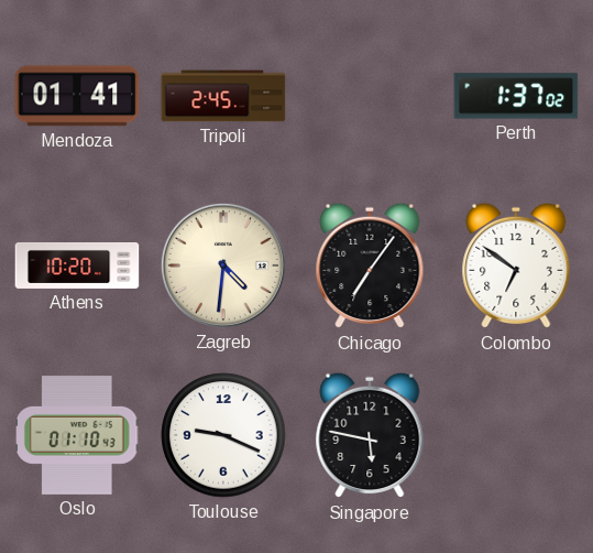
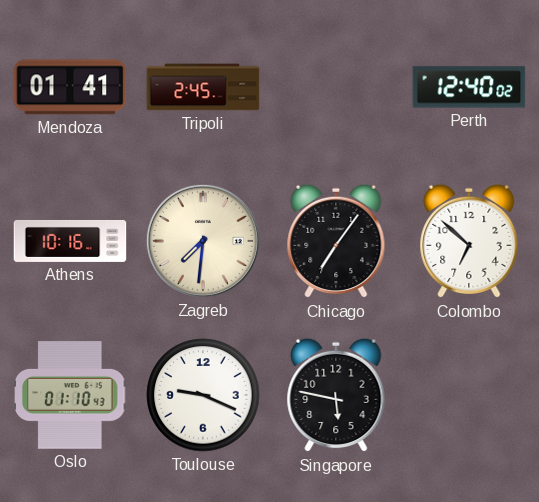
Perth: 1:37 -> 12:40 (469, 87)
Athens: 10:20 -> 10:16 (70, 241)
Zagreb: 4:31 -> 7:31 (203, 241)
Colombo: 6:51 -> 6:52 (469, 241)
